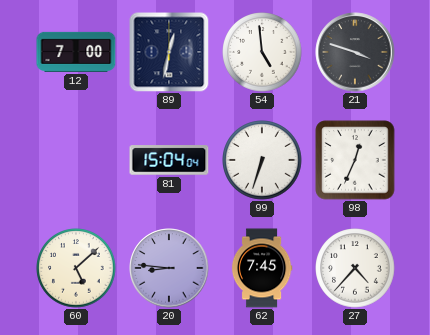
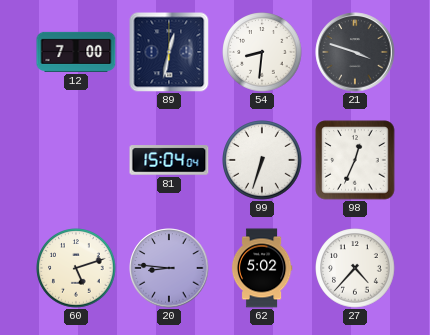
54: 4:59 -> 8:31 (262, 52)
60: 5:08 -> 5:12 (76, 268)
62: 7:45 -> 5:02 (262, 268)
